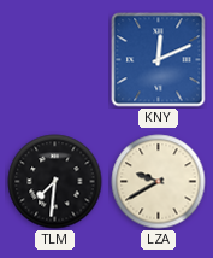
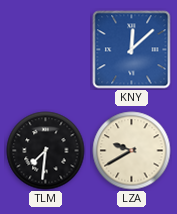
KNY: 12:11 -> 12:08 (132, 50)
